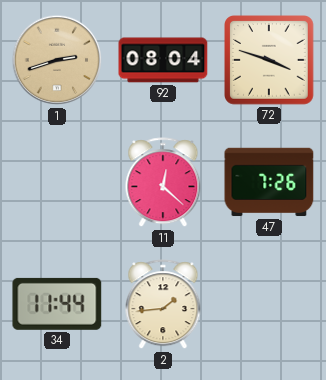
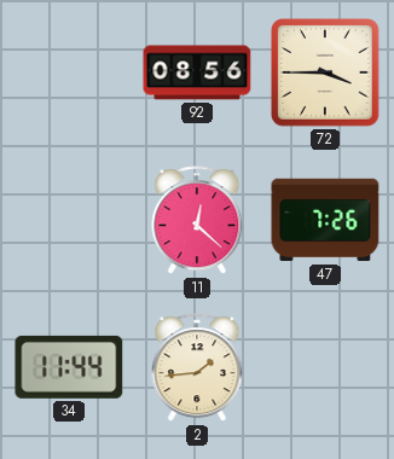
1: 2:42 -> none (57, 60)
92: 08:04 -> 08:56 (197, 72)
72: 3:48 -> 3:45 (326, 74)
